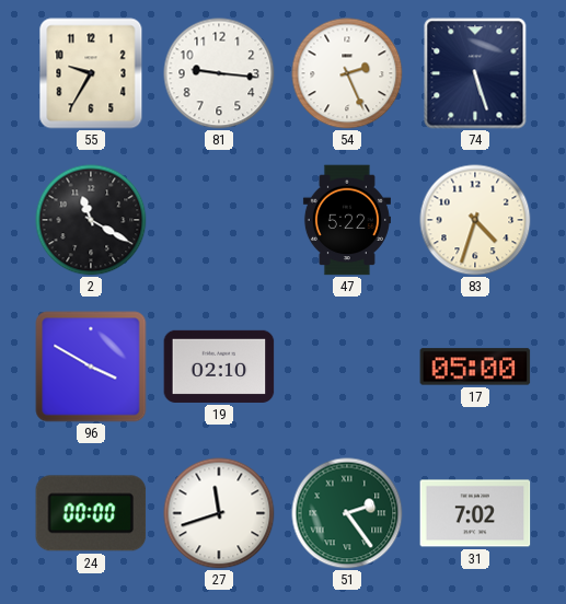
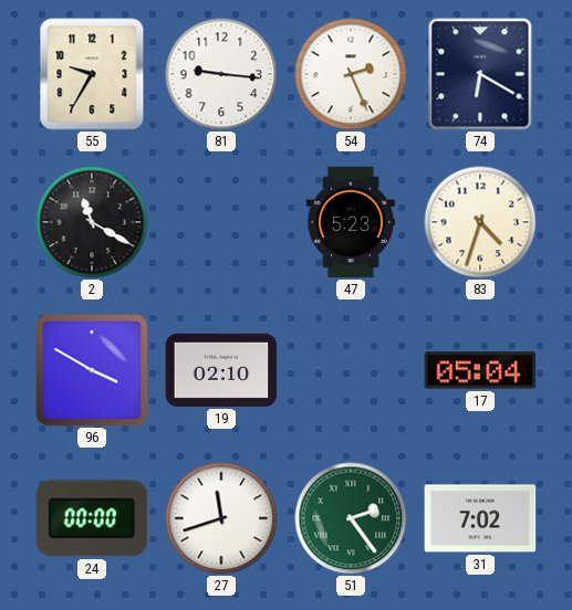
74: 5:27 -> 6:20 (480, 74)
47: 5:22 -> 5:23 (351, 222)
17: 05:00 -> 05:04 (480, 370)
